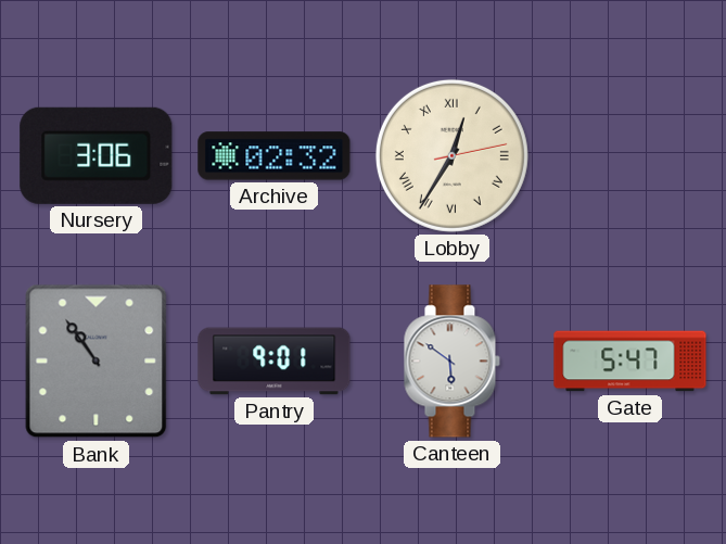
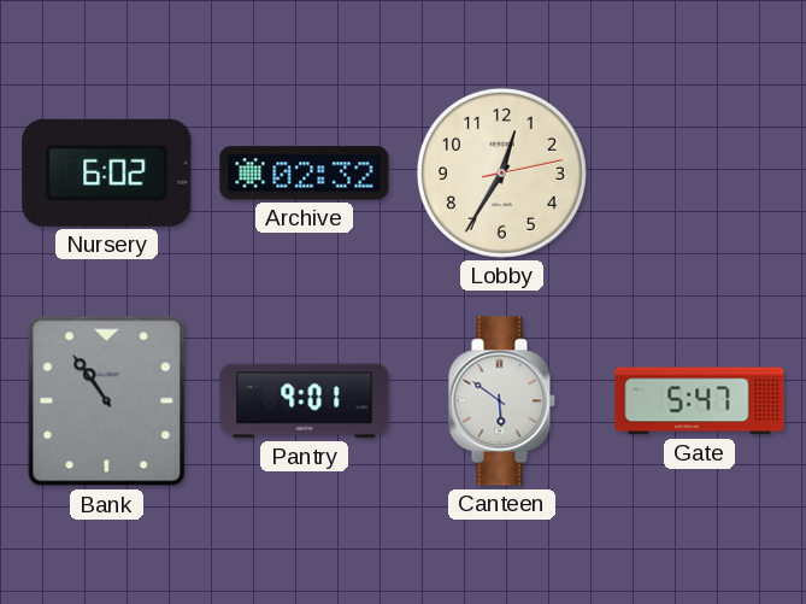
Nursery: 3:06 -> 6:02 (107, 172)
Lobby numerals: Roman -> Arabic (501, 172)
